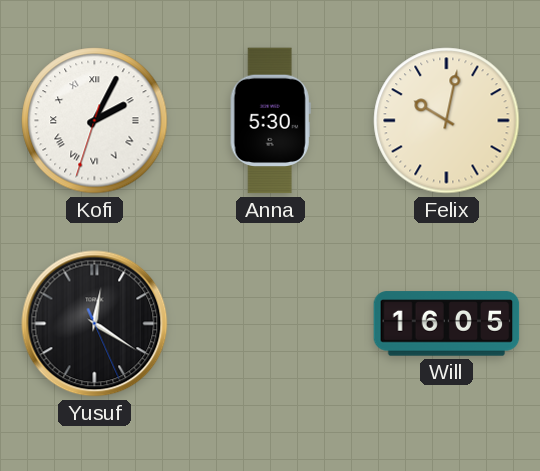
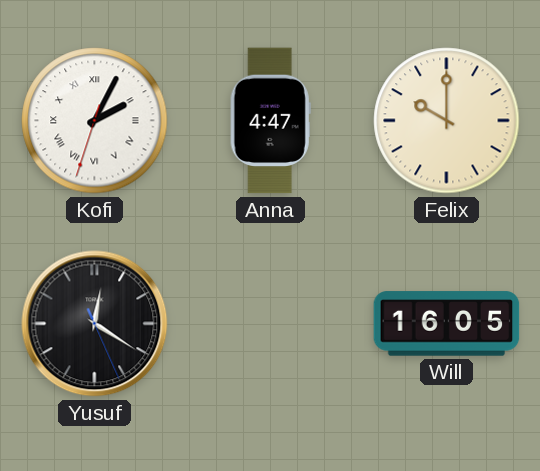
Anna: 5:30 -> 4:47 (270, 121)
Felix: 10:02 -> 10:00 (447, 121)
